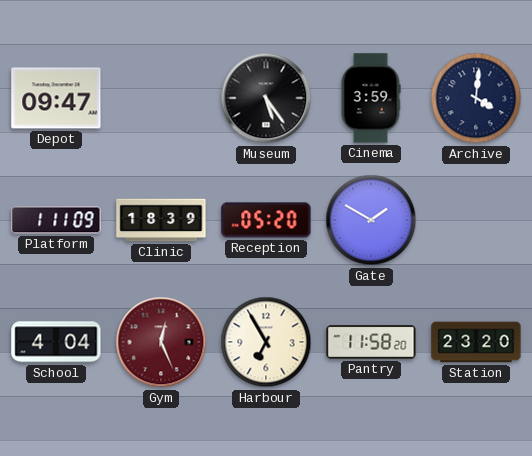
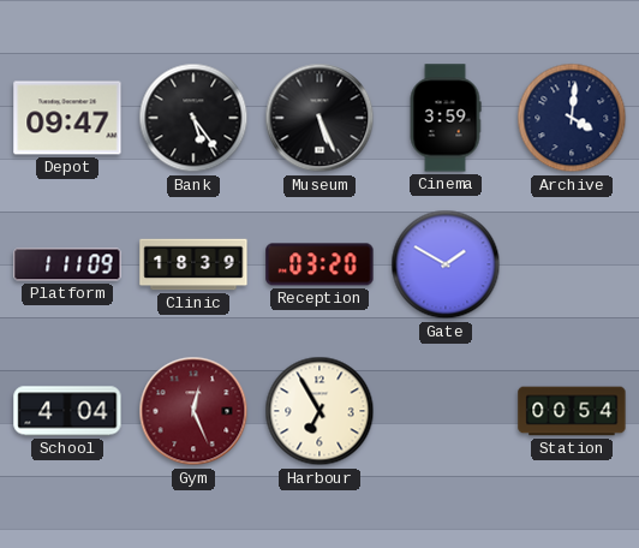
Bank: none -> 5:24 (193, 118)
Museum: 5:24 -> 5:26 (319, 118)
Reception: 05:20 -> 03:20 (319, 264)
Pantry: 11:58 -> none (371, 342)
Station: 23:20 -> 00:54 (572, 411)
